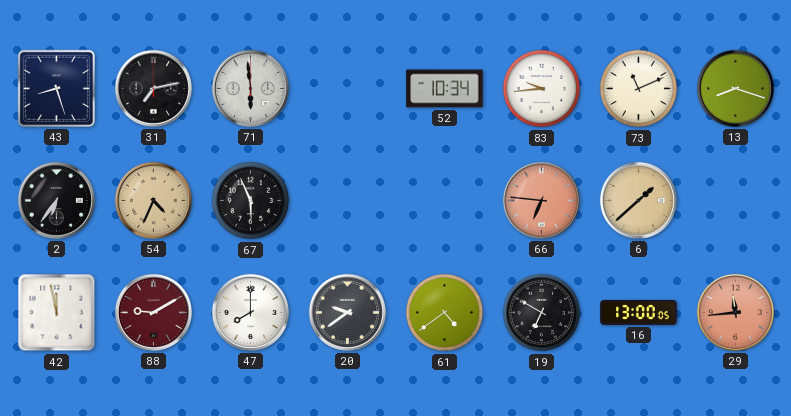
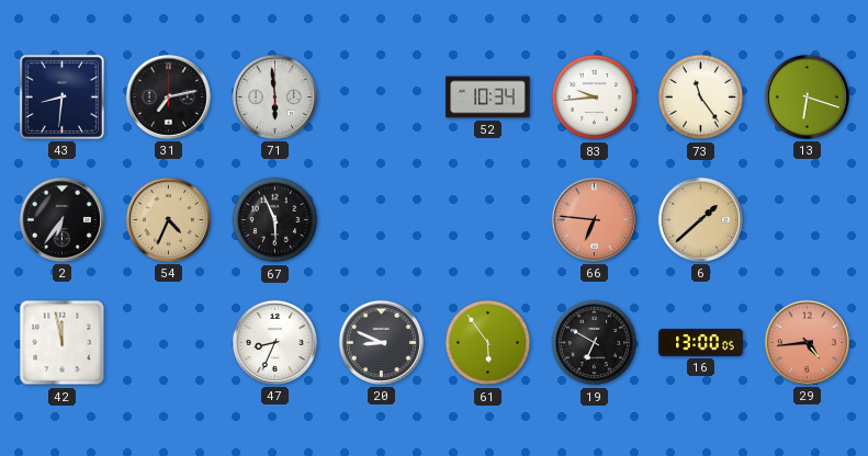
43: 8:27 -> 8:31 (61, 96)
73: 11:11 -> 11:24 (701, 98)
13: 8:18 -> 6:18 (807, 96)
88: 9:10 -> none (153, 312)
47: 8:00 -> 8:34 (274, 342)
20: 9:39 -> 8:49 (381, 342)
61: 4:39 -> 5:54 (488, 343)
29: 11:44 -> 4:44 (807, 342)
